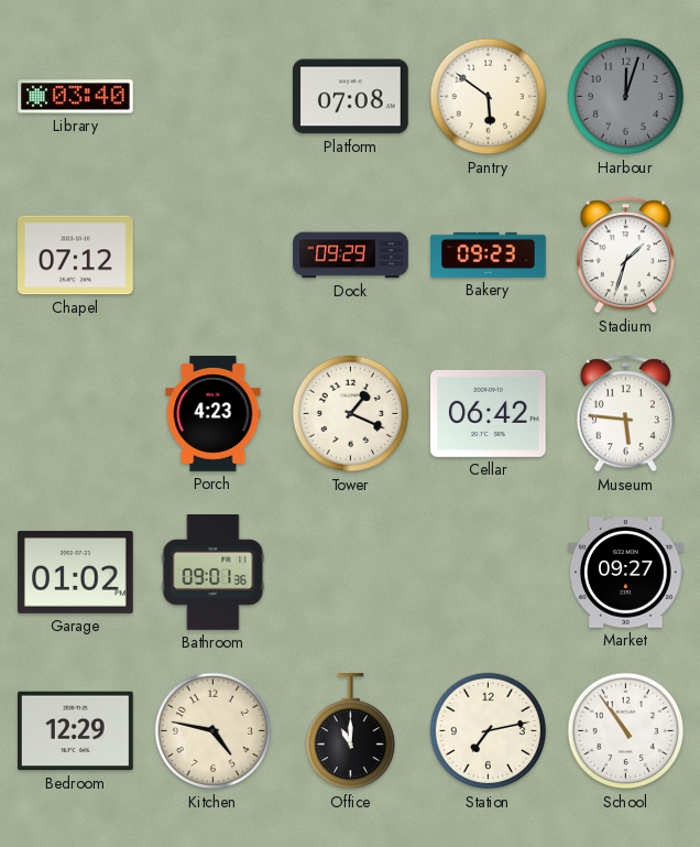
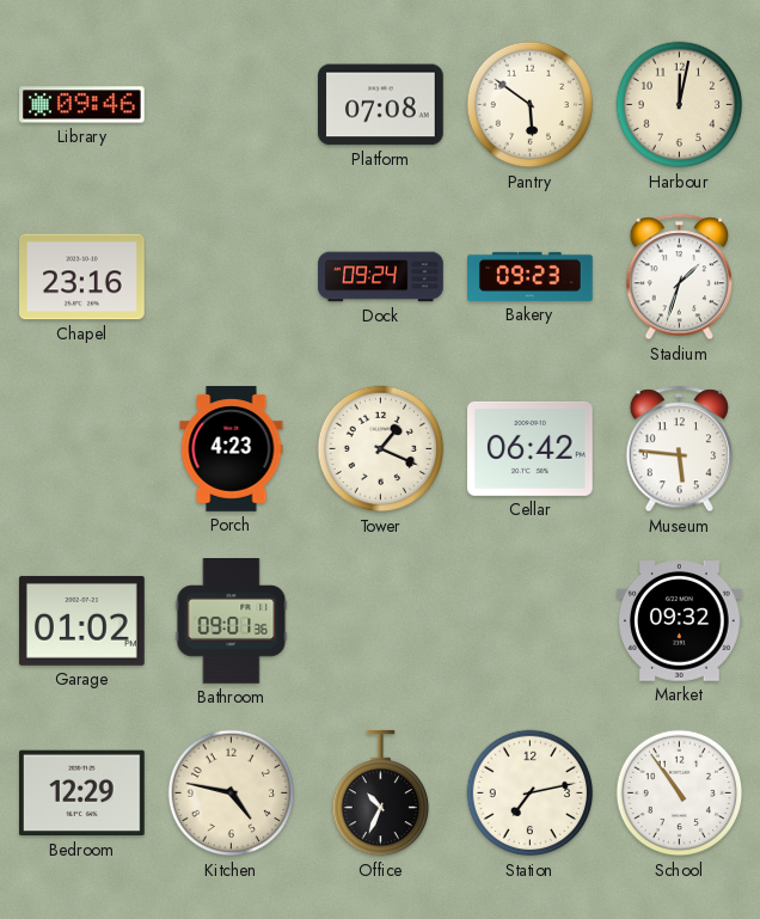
Library: 03:40 -> 09:46 (82, 105)
Harbour: 12:03 -> 12:02 (680, 105)
Harbour dial: grey -> cream (680, 105)
Chapel: 07:12 -> 23:16 (82, 277)
Dock: 09:29 -> 09:24 (381, 277)
Market: 09:27 -> 09:32 (680, 621)
Office: 11:00 -> 10:34 (380, 795)
